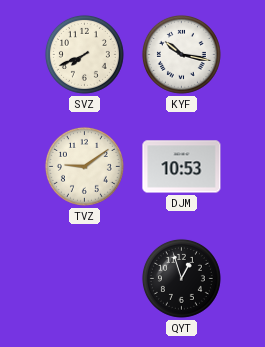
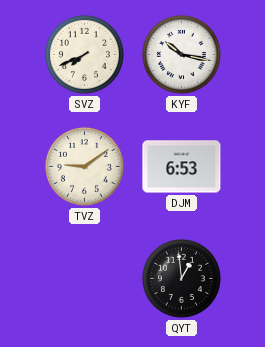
DJM: 10:53 -> 6:53 (182, 167)
QYT: 12:57 -> 12:59 (181, 278)
